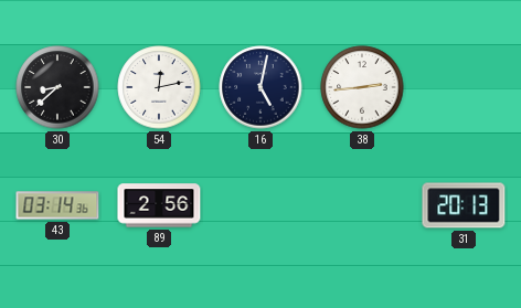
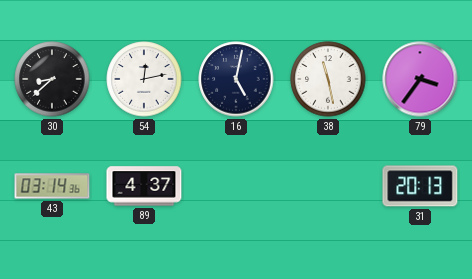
38: 2:44 -> 11:28 (328, 79)
79: none -> 3:36 (420, 79)
89: 2:56 -> 4:37 (144, 186)
